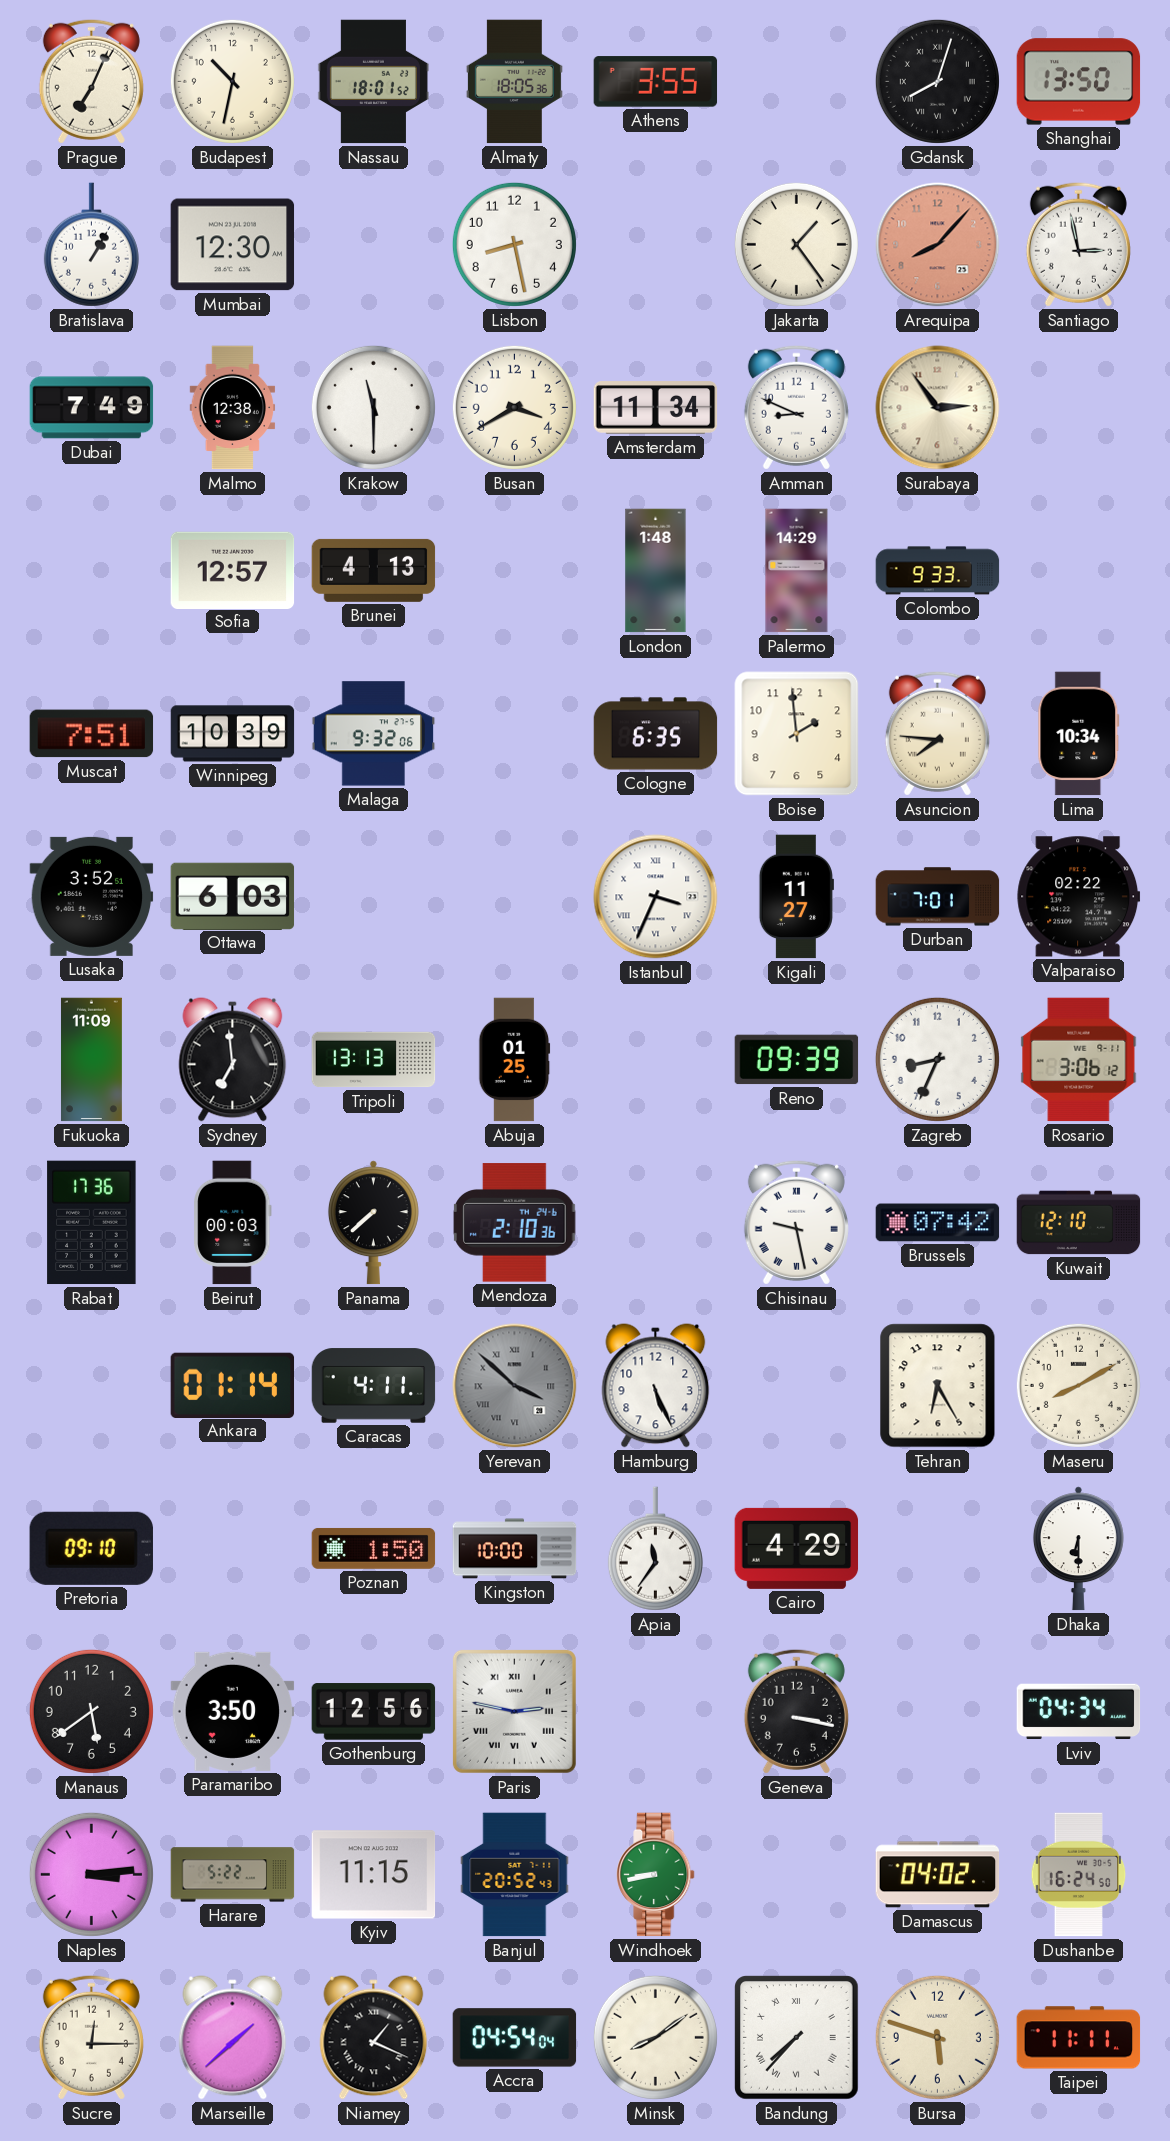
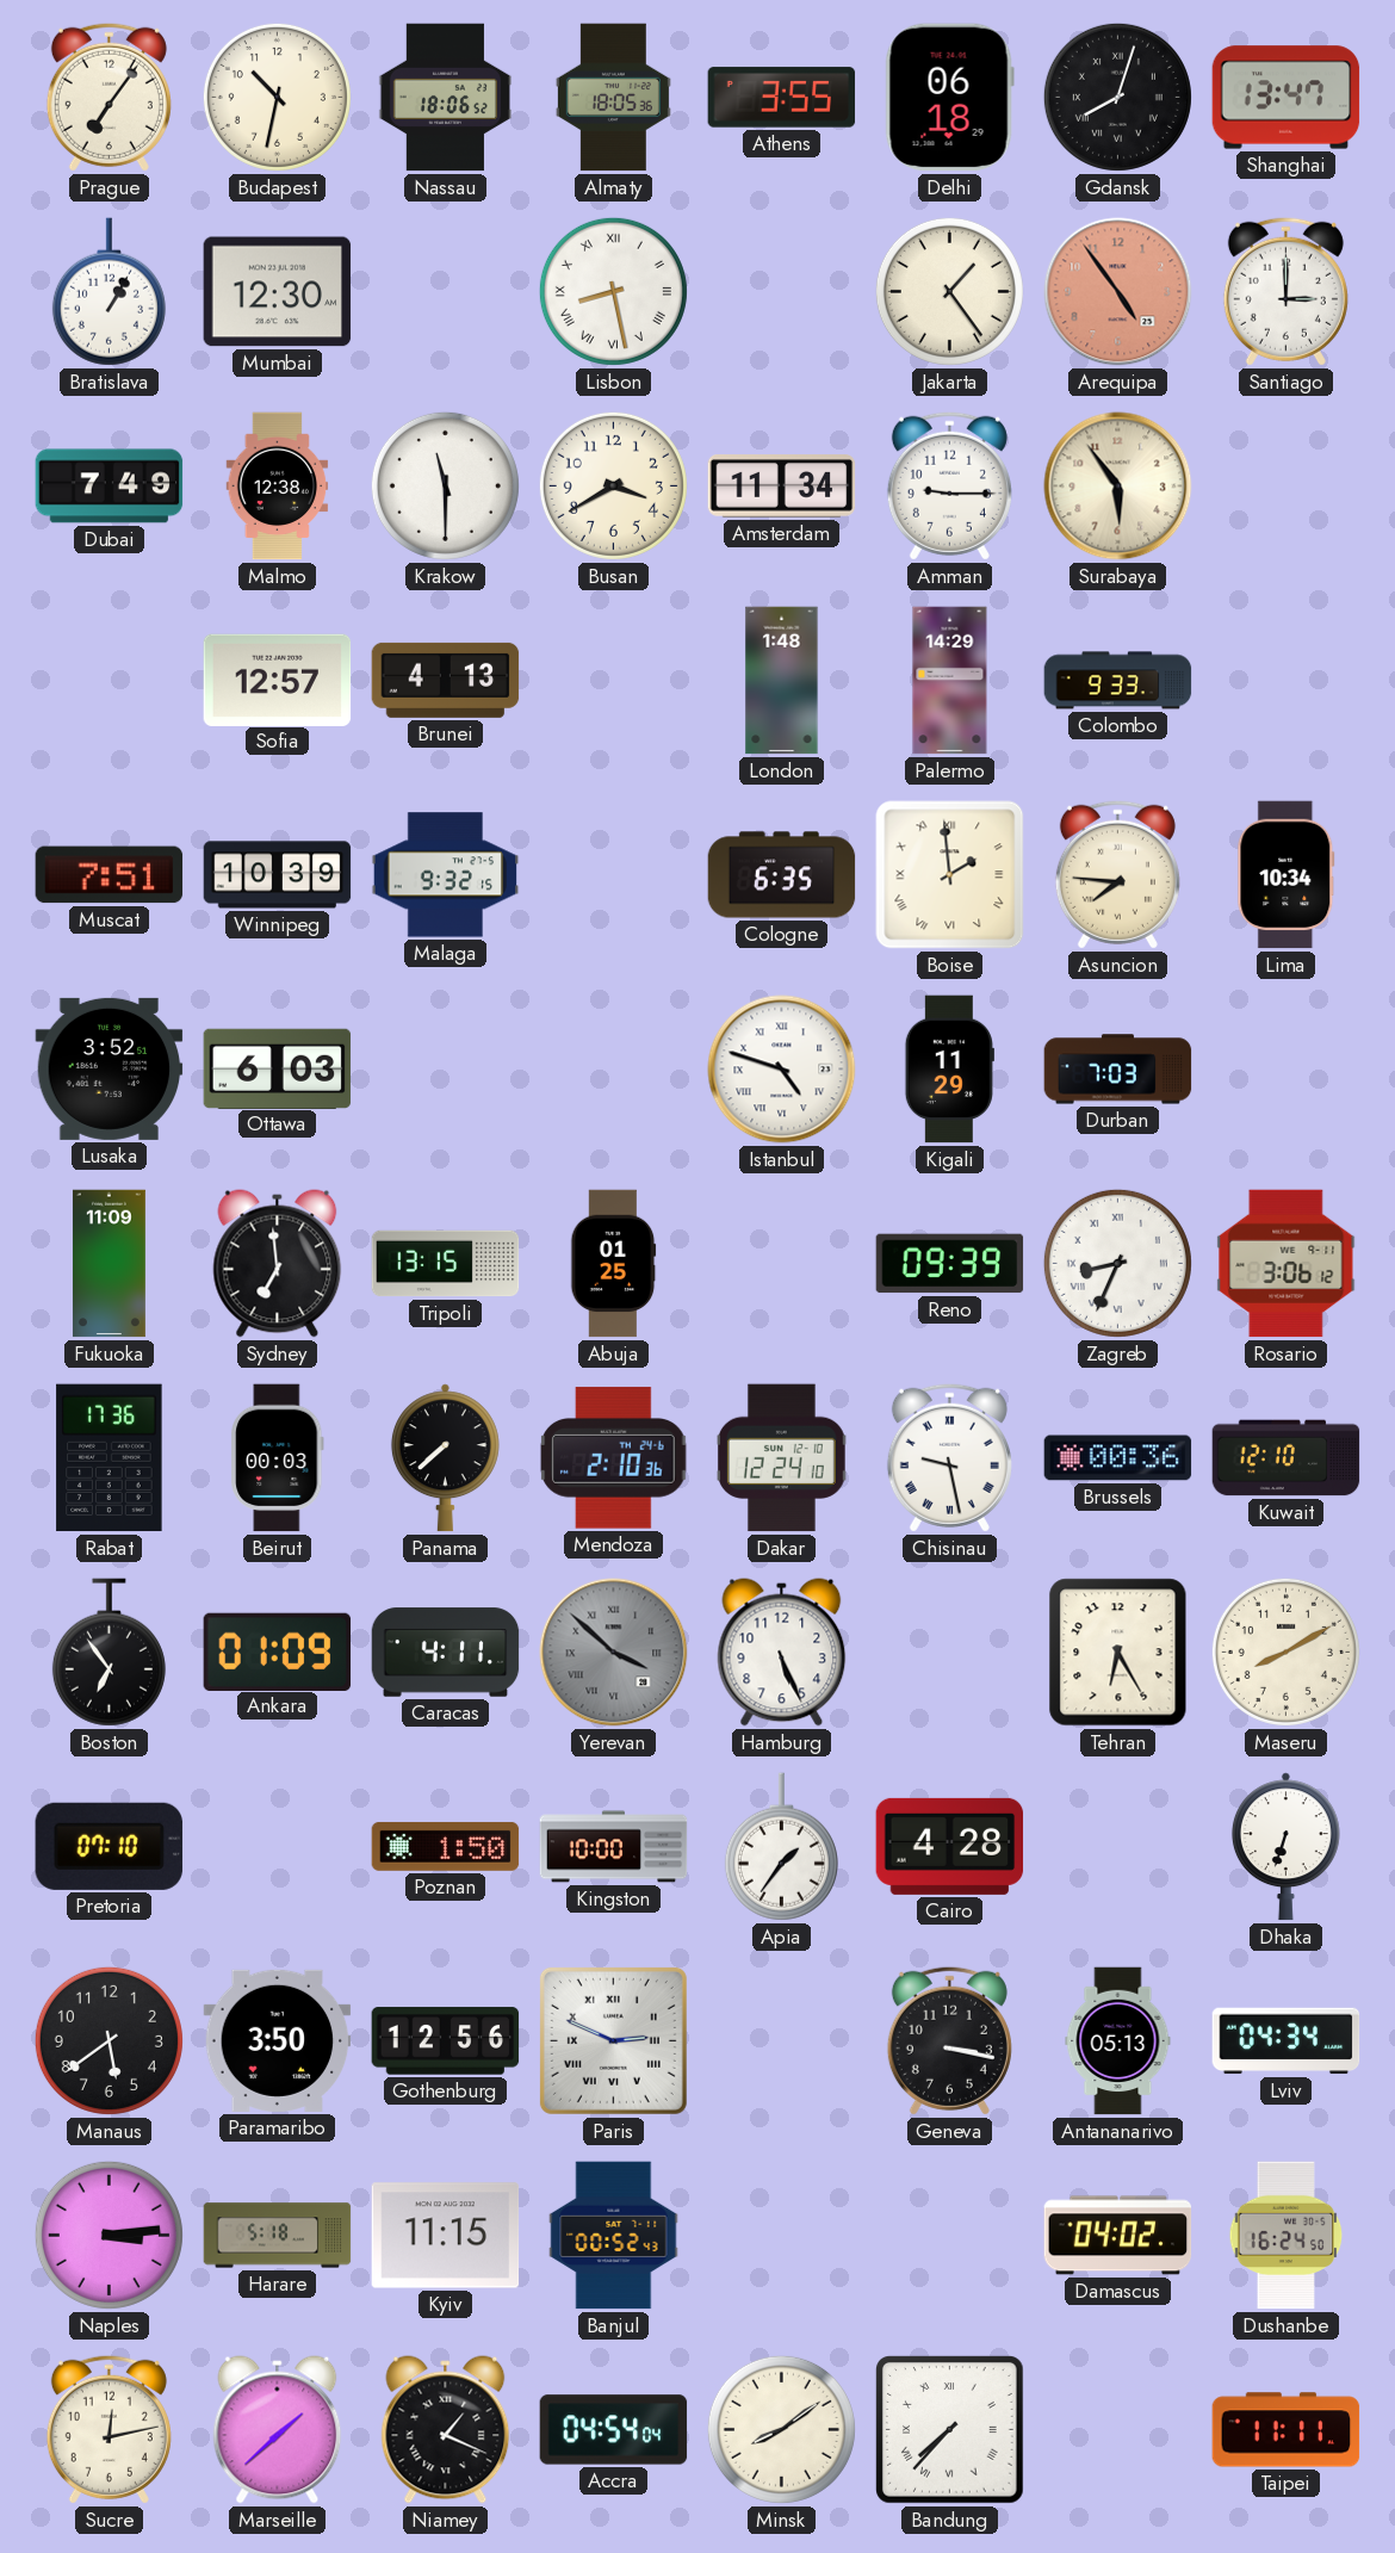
Prague: 7:04 -> 7:06 (108, 97)
Nassau: 18:01 -> 18:06 (445, 98)
Delhi: none -> 06:18 (949, 98)
Shanghai: 13:50 -> 13:47 (1286, 98)
Lisbon numerals: Arabic -> Roman (613, 291)
Arequipa: 8:07 -> 4:54 (1118, 292)
Santiago: 2:58 -> 3:00 (1285, 291)
Amman: 8:49 -> 9:15 (949, 485)
Surabaya: 2:54 -> 5:54 (1118, 487)
Malaga: 9:32:06 -> 9:32:15 (446, 875)
Boise numerals: Arabic -> Roman (950, 875)
Istanbul: 3:34 -> 4:48 (782, 1070)
Kigali: 11:27 -> 11:29 (949, 1070)
Durban: 7:01 -> 7:03 (1118, 1070)
Valparaiso: 02:22 -> none (1079, 897)
Tripoli: 13:13 -> 13:15 (446, 1264)
Zagreb numerals: Arabic -> Roman (1117, 1263)
Dakar: none -> 12:24 (781, 1458)
Brussels: 07:42 -> 00:36 (1118, 1458)
Boston: none -> 6:54 (108, 1653)
Ankara: 01:14 -> 01:09 (278, 1652)
Pretoria: 09:10 -> 07:10 (108, 1846)
Apia: 11:36 -> 1:36 (781, 1847)
Cairo: 4:29 -> 4:28 (950, 1846)
Dhaka: 6:30 -> 6:33 (1285, 1847)
Paris: 2:47 -> 2:49 (613, 2040)
Antananarivo: none -> 05:13 (1118, 2041)
Harare: 5:22 -> 5:18 (278, 2236)
Banjul: 20:52 -> 00:52 (614, 2236)
Windhoek: 8:43 -> none (656, 1875)
Sucre: 12:15 -> 12:13 (108, 2429)
Bursa: 5:48 -> none (937, 2037)
